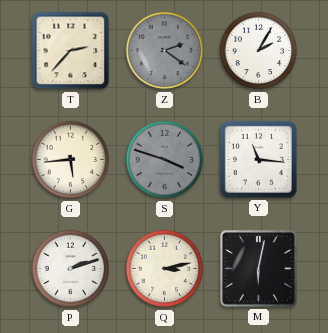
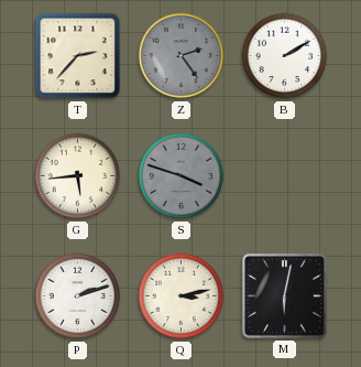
Z: 2:21 -> 2:24 (182, 56)
B: 2:05 -> 2:10 (285, 56)
Y: 11:16 -> none (258, 159)
